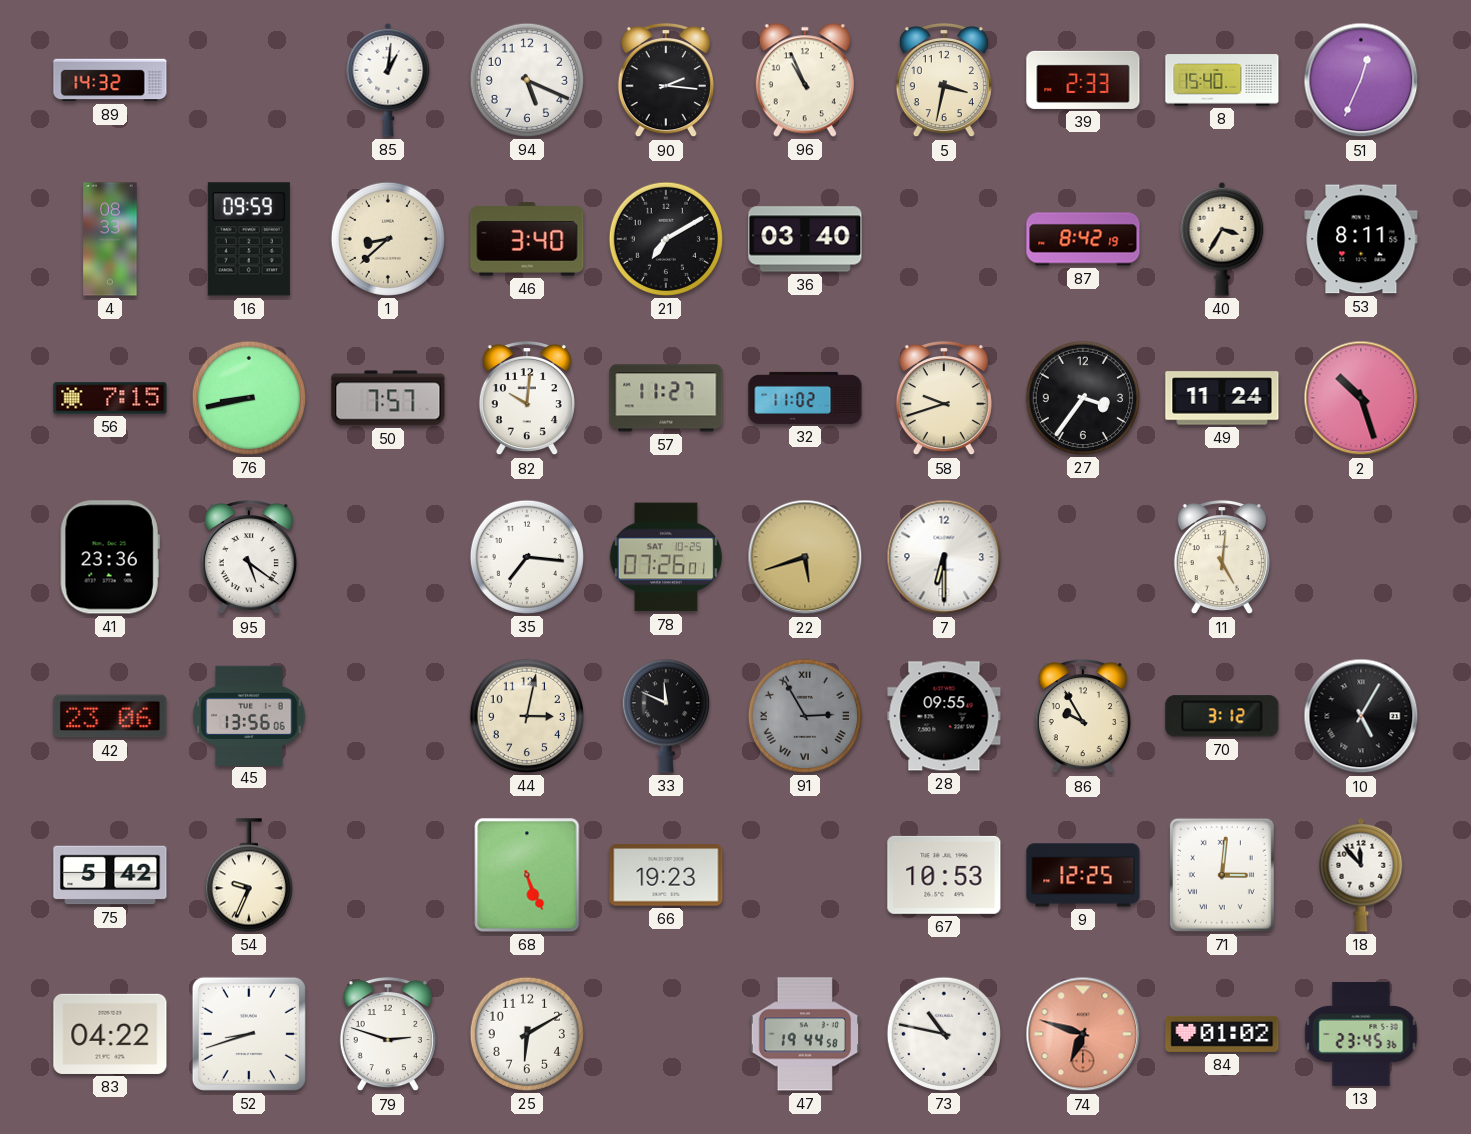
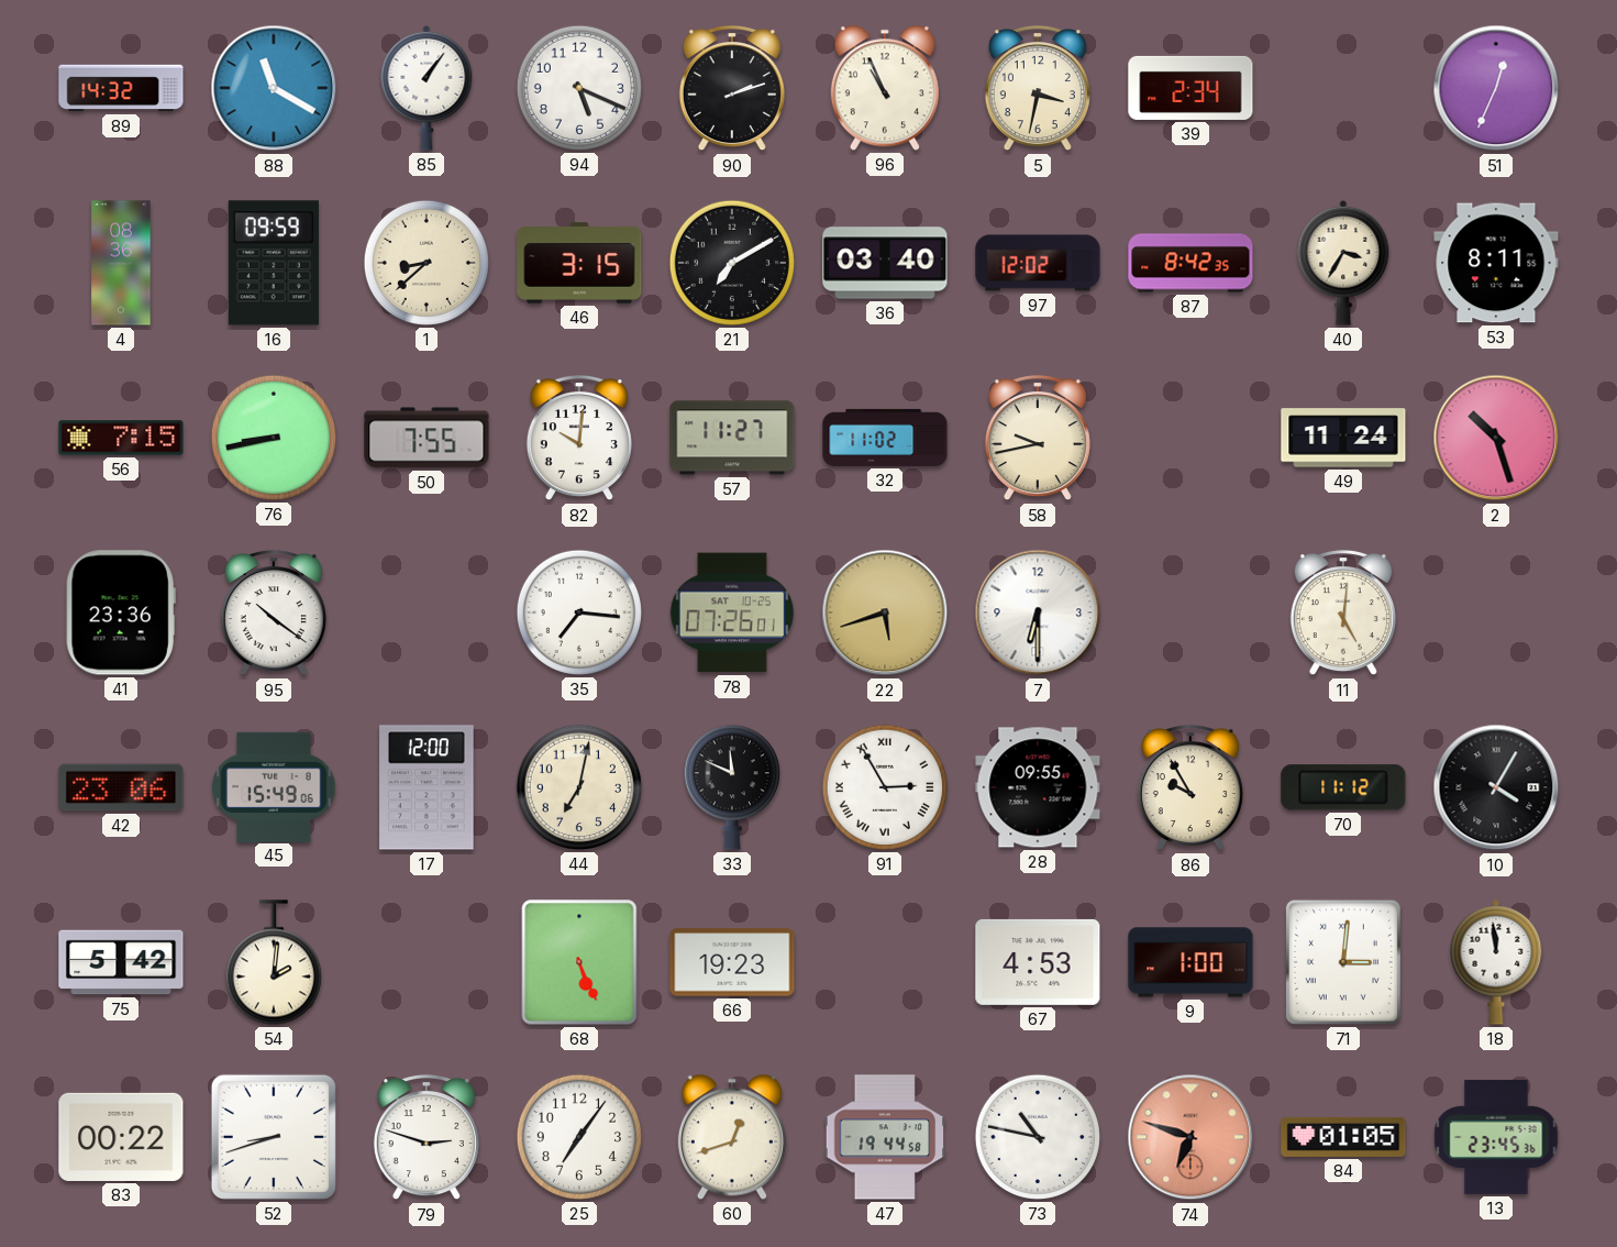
88: none -> 11:20 (274, 88)
85: 1:01 -> 1:06 (427, 88)
90: 2:16 -> 2:12 (732, 89)
39: 2:33 -> 2:34 (1190, 88)
8: 15:40 -> none (1222, 80)
4: 08:33 -> 08:36 (121, 263)
46: 3:40 -> 3:15 (579, 263)
97: none -> 12:02 (1038, 263)
87: 8:42:19 -> 8:42:35 (1190, 263)
50: 7:57 -> 7:55 (427, 438)
58: 9:42 -> 9:43 (1038, 439)
27: 3:36 -> none (1083, 398)
95: 5:21 -> 10:21 (274, 614)
45: 13:56 -> 15:49 (274, 786)
17: none -> 12:00 (427, 787)
44: 3:02 -> 7:02 (579, 787)
91 dial: grey -> white (885, 787)
70: 3:12 -> 11:12 (1343, 787)
10: 5:05 -> 4:05 (1496, 787)
54: 9:34 -> 2:01 (274, 962)
67: 10:53 -> 4:53 (1038, 962)
9: 12:25 -> 1:00 (1190, 962)
18: 11:53 -> 11:59 (1496, 962)
83: 04:22 -> 00:22 (121, 1137)
25: 6:10 -> 7:06 (579, 1137)
60: none -> 12:42 (732, 1137)
84: 01:02 -> 01:05 (1343, 1137)
